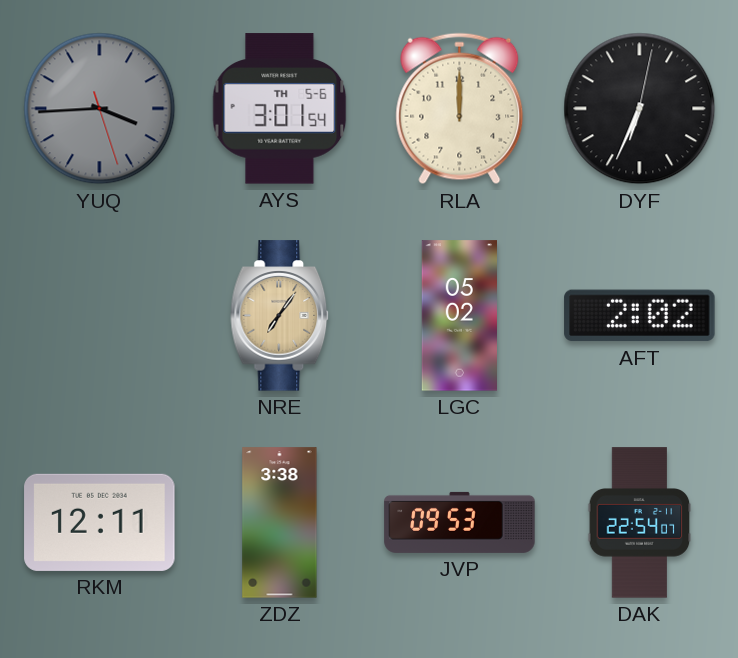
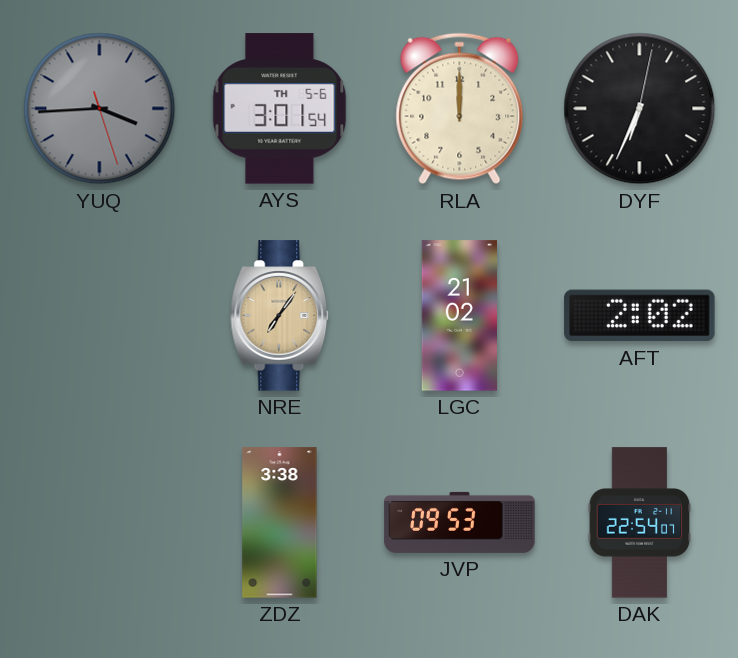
LGC: 05:02 -> 21:02 (459, 316)
RKM: 12:11 -> none (100, 522)
